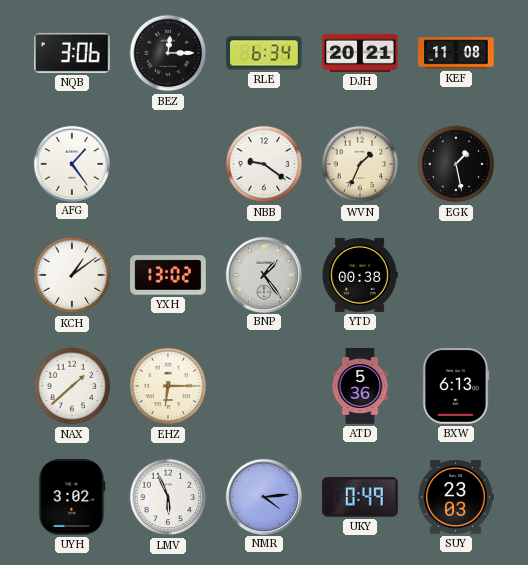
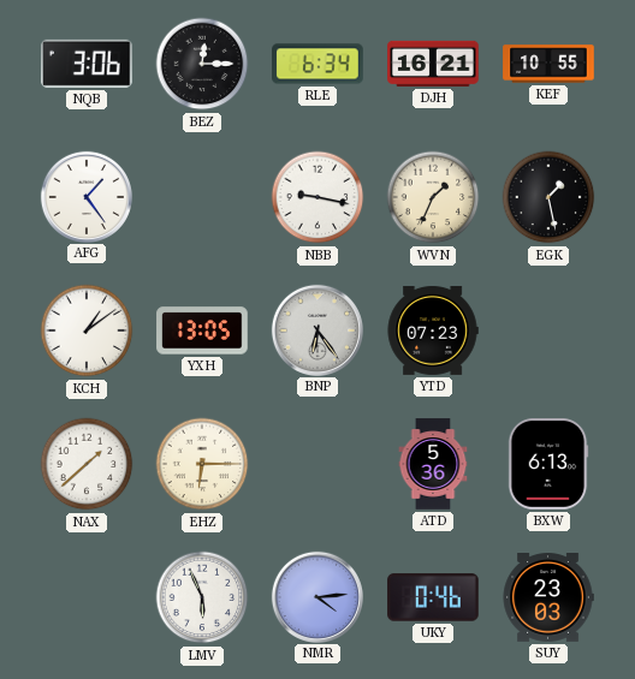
DJH: 20:21 -> 16:21 (433, 64)
KEF: 11:08 -> 10:55 (548, 64)
NBB: 9:21 -> 9:17 (317, 197)
YXH: 13:02 -> 13:05 (202, 330)
BNP: 1:24 -> 6:24 (316, 329)
YTD: 00:38 -> 07:23 (433, 330)
UYH: 3:02 -> none (72, 497)
UKY: 0:49 -> 0:46 (433, 597)
